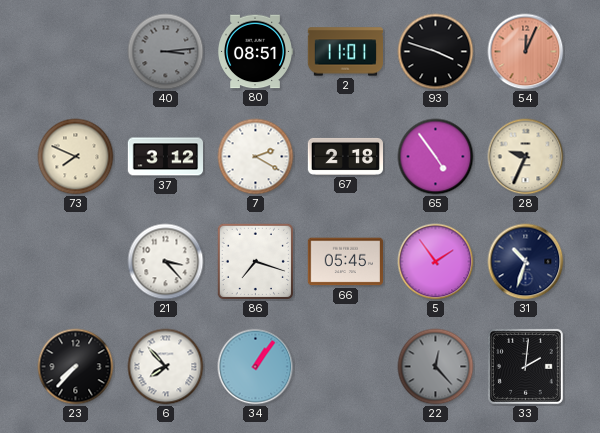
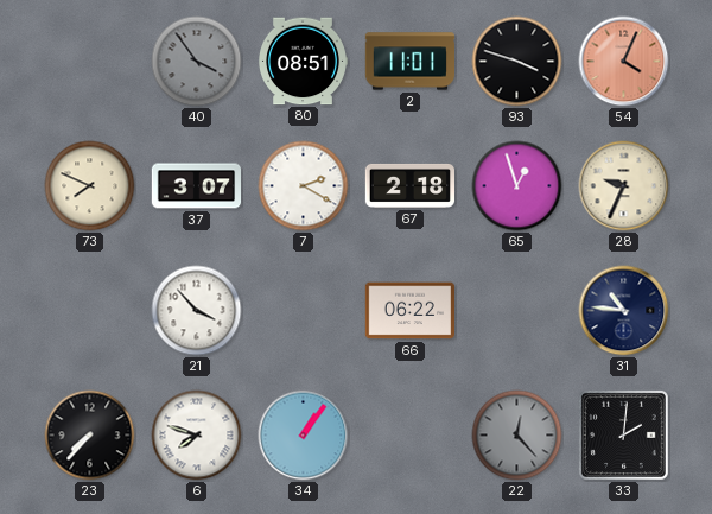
40: 3:14 -> 3:54 (197, 62)
54: 12:04 -> 4:04 (624, 62)
37: 3:12 -> 3:07 (197, 186)
65: 4:54 -> 12:57 (517, 186)
21: 3:23 -> 3:53 (197, 311)
86: 7:18 -> none (255, 262)
66: 05:45 -> 06:22 (409, 311)
5: 1:54 -> none (436, 262)
31: 10:33 -> 10:46 (624, 311)
6: 7:53 -> 7:48 (197, 436)
